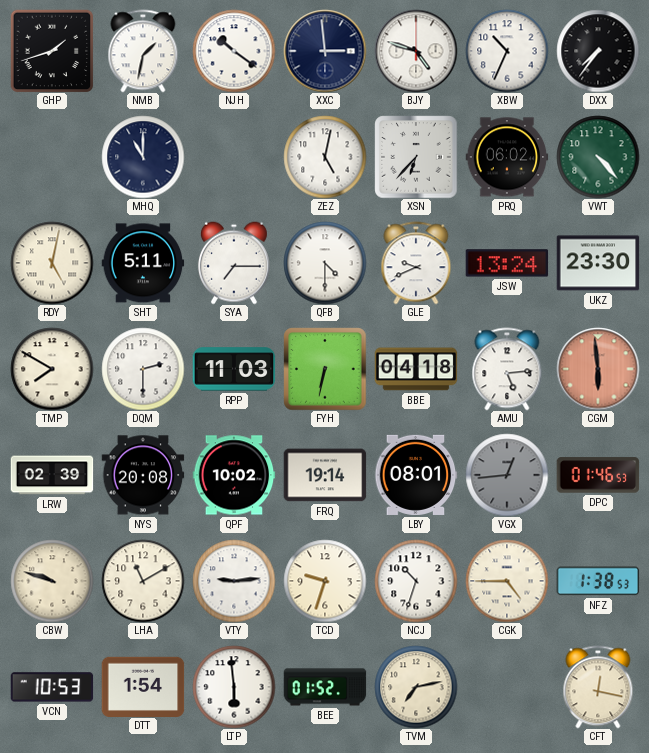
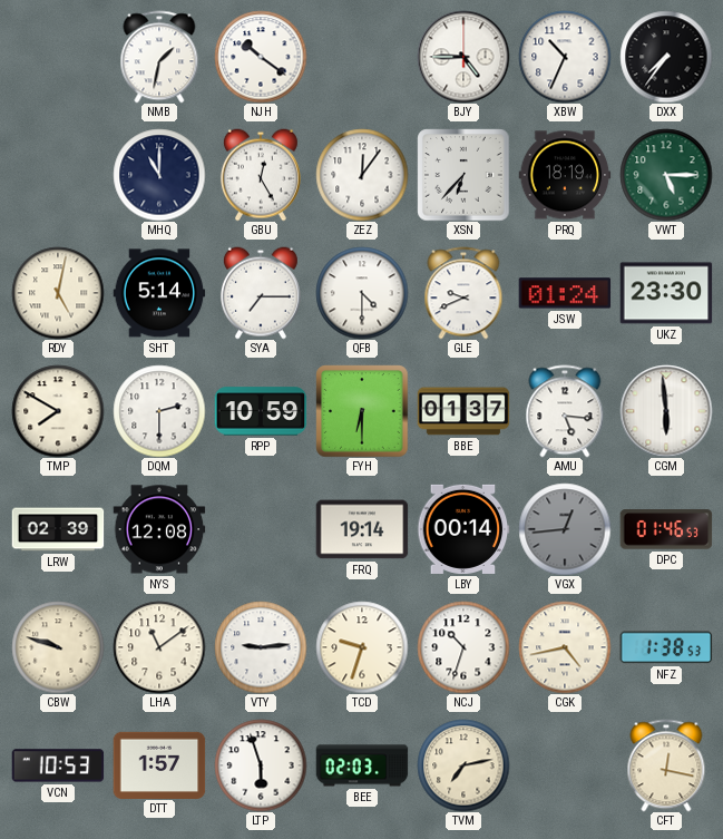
GHP: 1:42 -> none (52, 51)
XXC: 2:59 -> none (325, 51)
BJY: 4:48 -> 4:45 (463, 57)
GBU: none -> 12:25 (261, 175)
ZEZ: 5:02 -> 12:06 (362, 175)
PRQ: 06:02 -> 18:19 (565, 175)
VWT: 4:23 -> 5:15 (666, 175)
SHT: 5:11 -> 5:14 (159, 293)
JSW: 13:24 -> 01:24 (565, 293)
RPP: 11:03 -> 10:59 (261, 411)
FYH: 6:32 -> 6:30 (362, 411)
BBE: 04:18 -> 01:37 (463, 411)
AMU: 5:14 -> 5:16 (565, 411)
CGM dial: salmon -> white (666, 411)
NYS: 20:08 -> 12:08 (159, 529)
QPF: 10:02 -> none (234, 475)
LBY: 08:01 -> 00:14 (463, 529)
LHA: 11:10 -> 11:09 (159, 647)
CGK: 4:45 -> 4:43 (565, 647)
DTT: 1:54 -> 1:57 (159, 764)
LTP: 5:59 -> 5:57 (261, 765)
BEE: 01:52 -> 02:03 (362, 765)
